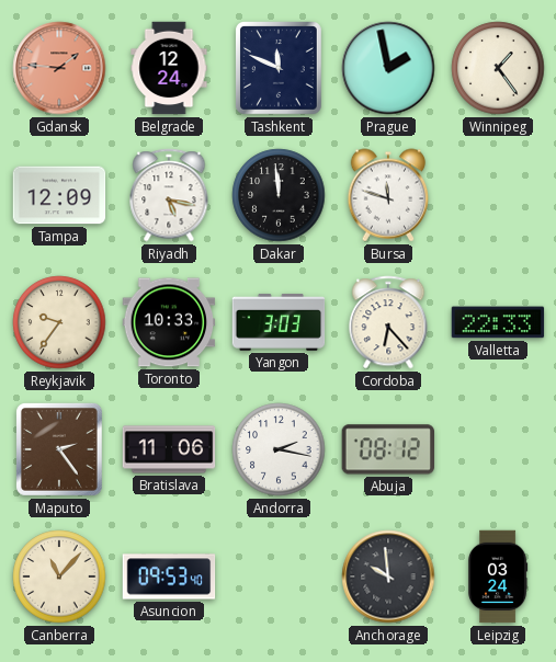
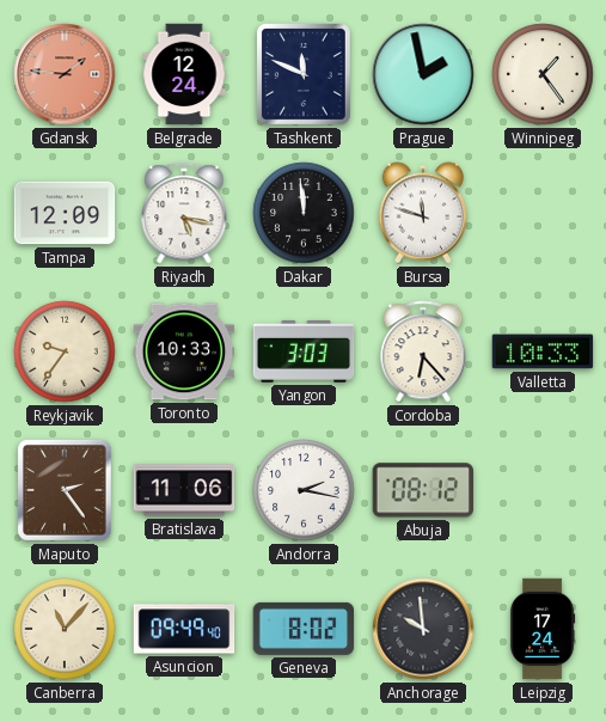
Valletta: 22:33 -> 10:33 (543, 351)
Asuncion: 09:53 -> 09:49 (184, 629)
Geneva: none -> 8:02 (304, 629)
Leipzig: 03:24 -> 17:24 (543, 629)
